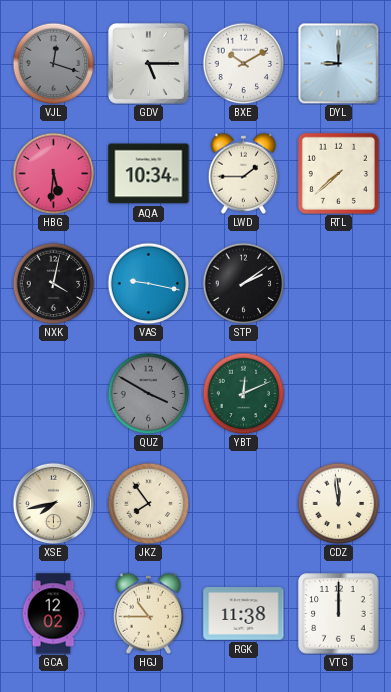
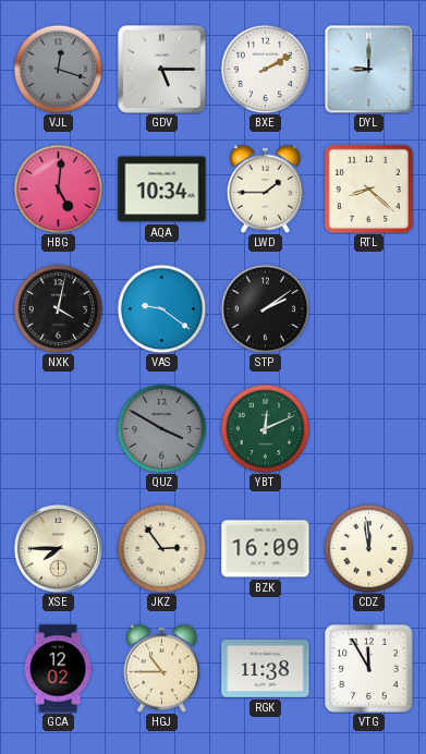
BXE: 10:10 -> 2:10 (265, 69)
HBG: 5:31 -> 5:01 (58, 188)
RTL: 7:38 -> 8:22 (368, 188)
VAS: 9:17 -> 9:21 (161, 308)
XSE: 7:43 -> 7:45 (58, 548)
JKZ: 7:54 -> 2:54 (161, 548)
BZK: none -> 16:09 (266, 549)
VTG: 12:00 -> 11:55 (369, 669)
